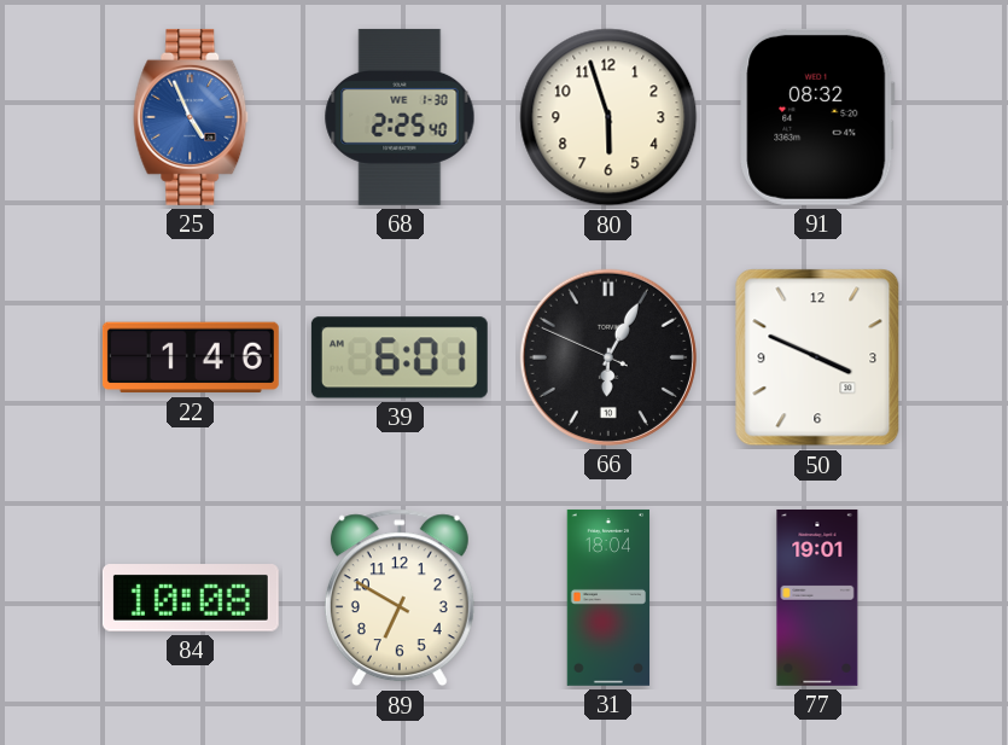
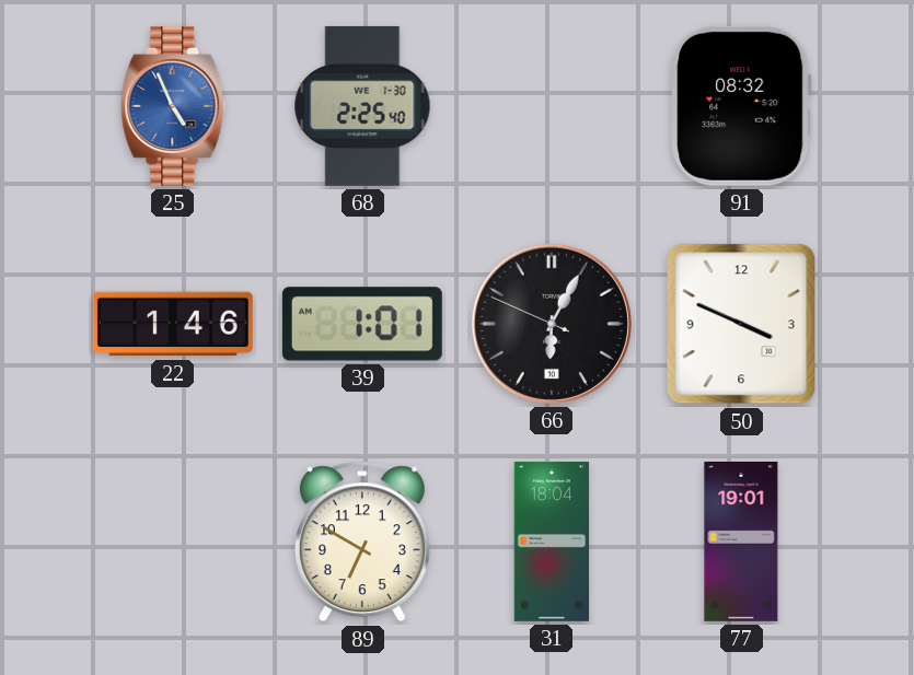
80: 5:57 -> none (608, 117)
39: 6:01 -> 1:01 (362, 324)
84: 10:08 -> none (191, 598)
